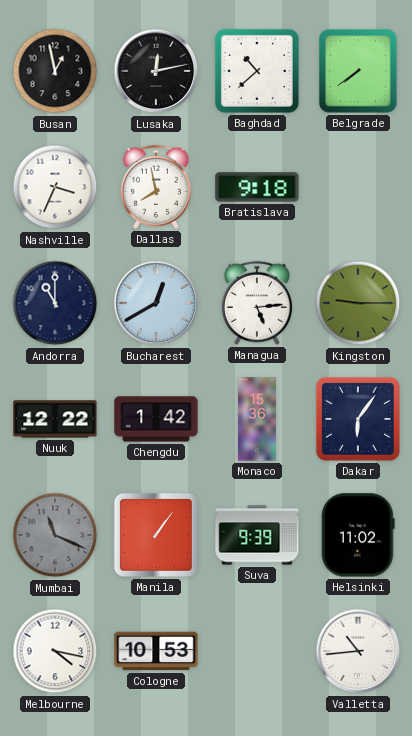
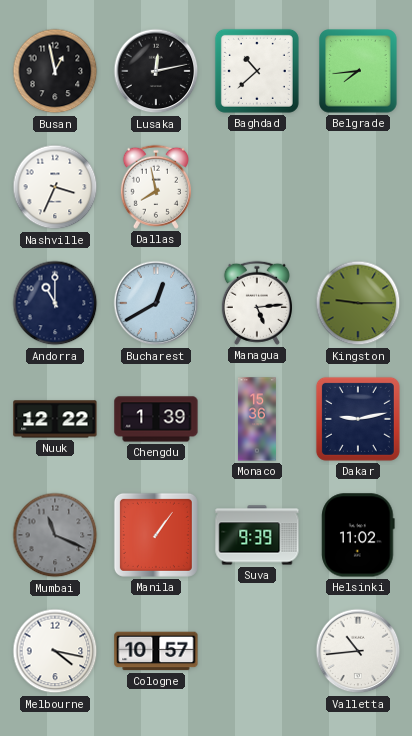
Belgrade: 7:39 -> 7:44 (358, 71)
Bratislava: 9:18 -> none (257, 187)
Chengdu: 1:42 -> 1:39 (156, 419)
Dakar: 6:06 -> 9:13 (358, 419)
Cologne: 10:53 -> 10:57 (156, 651)
